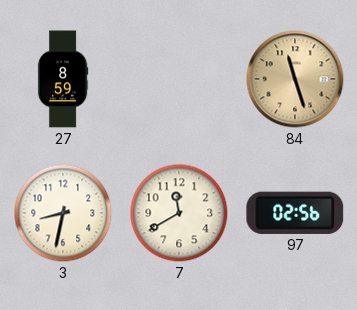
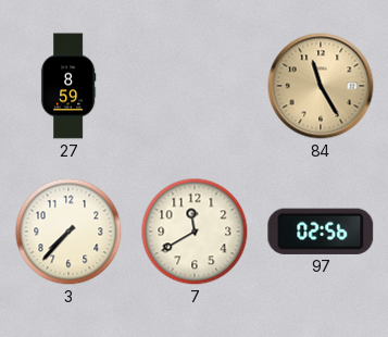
84: 11:27 -> 11:25 (321, 86)
3: 8:32 -> 7:37 (68, 232)
